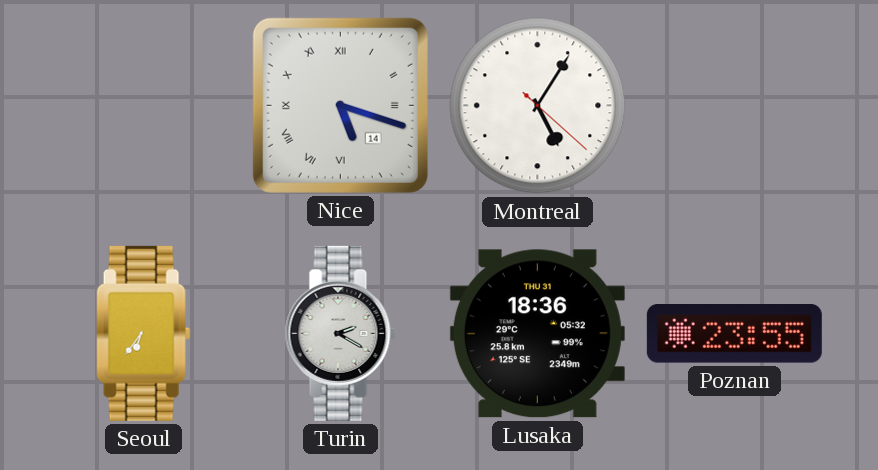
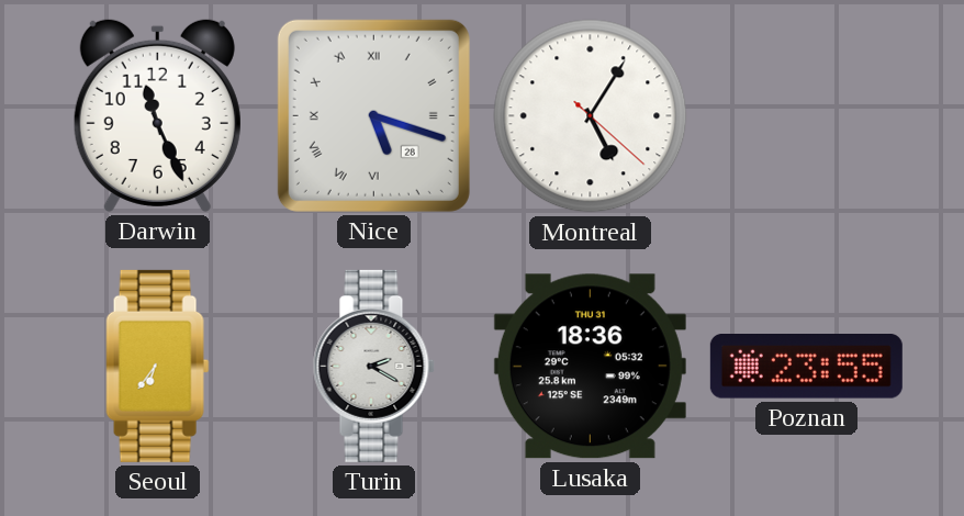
Darwin: none -> 11:26 (157, 115)
Nice date: 14 -> 28 (373, 115)
